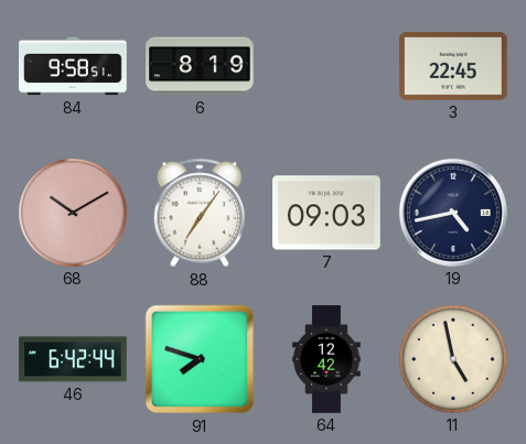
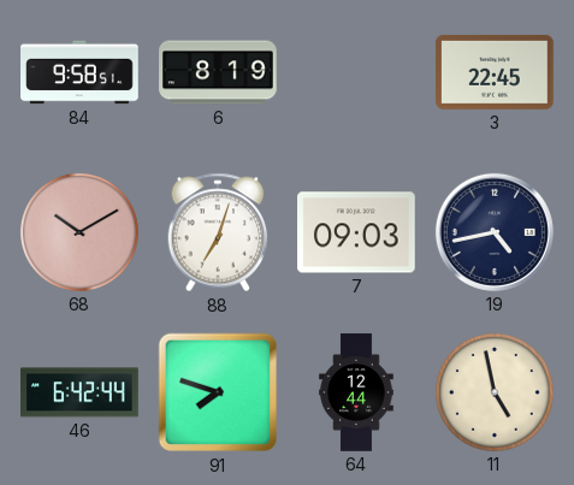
88: 7:06 -> 7:03 (218, 232)
64: 12:42 -> 12:44 (356, 392)
